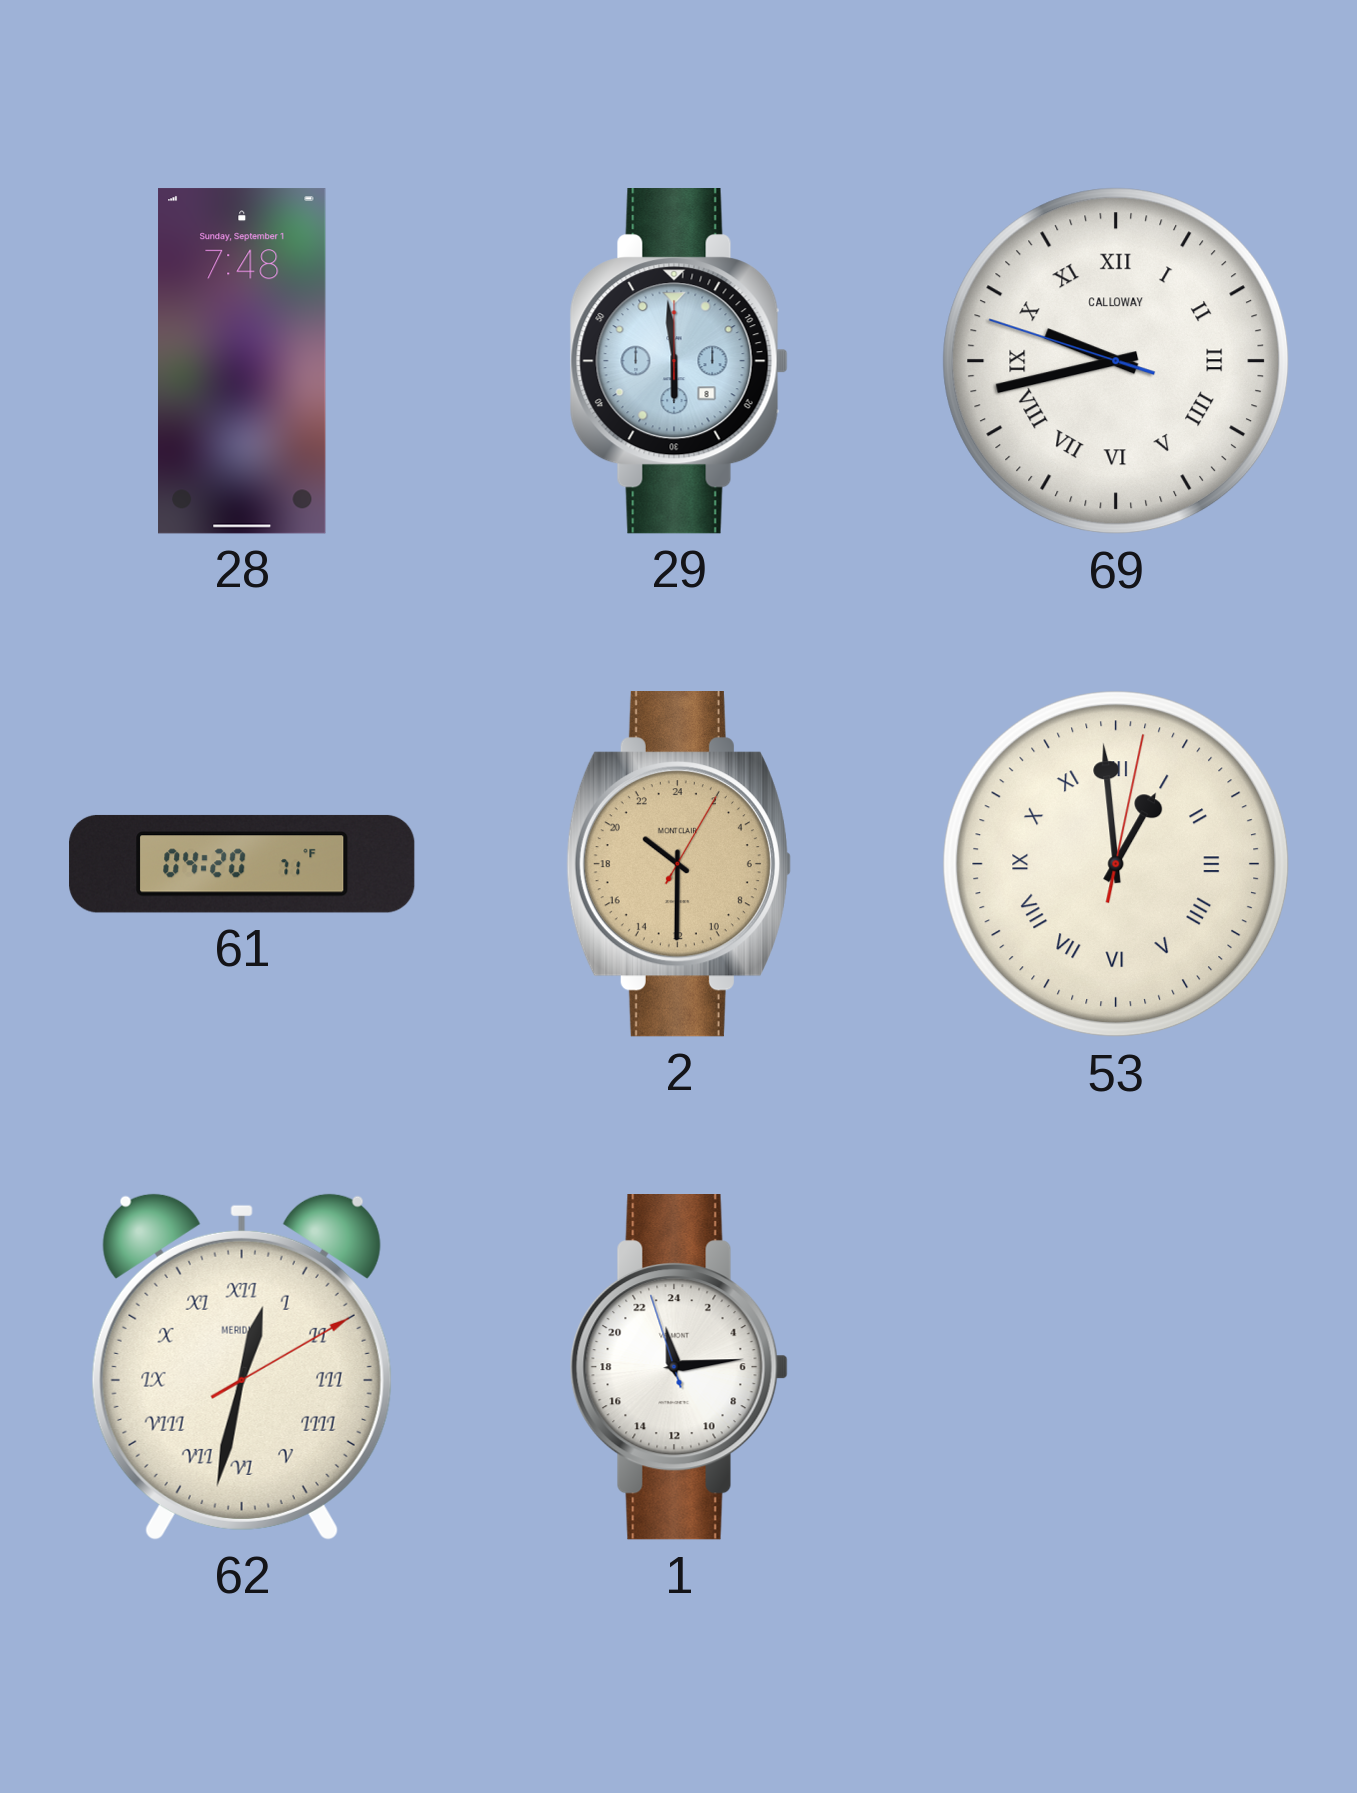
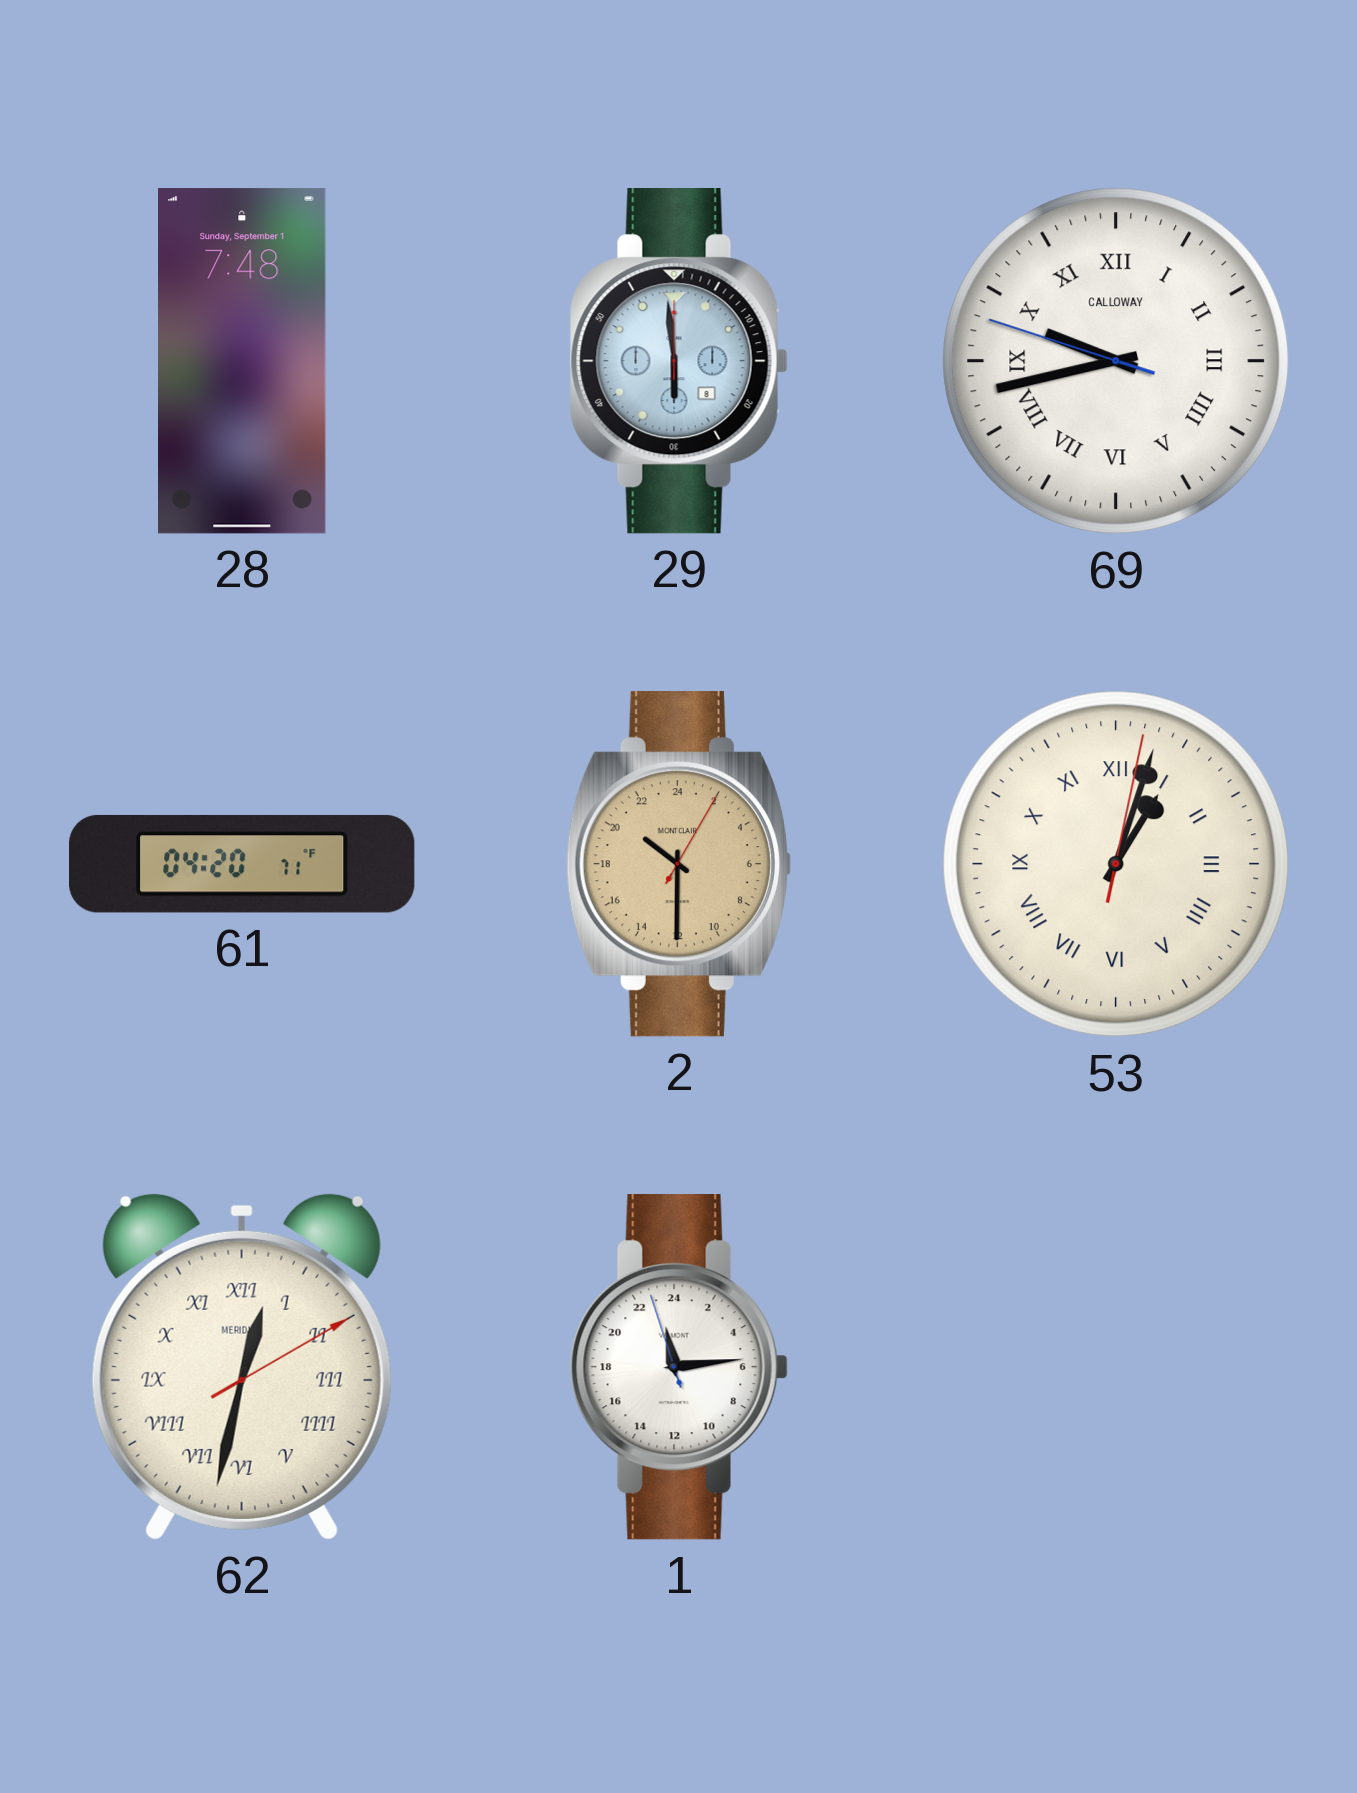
53: 12:59 -> 1:03 (1116, 864)
